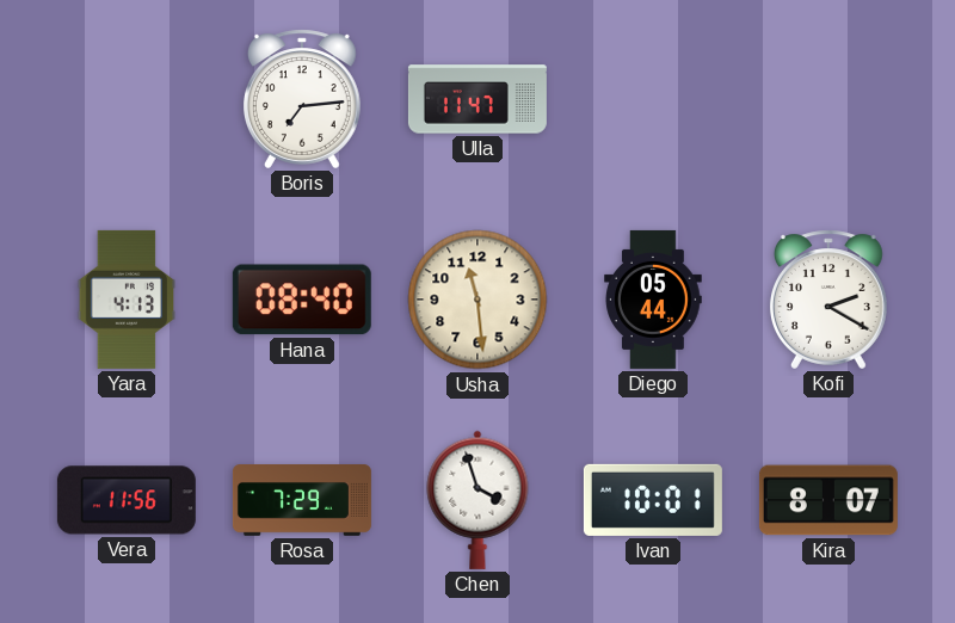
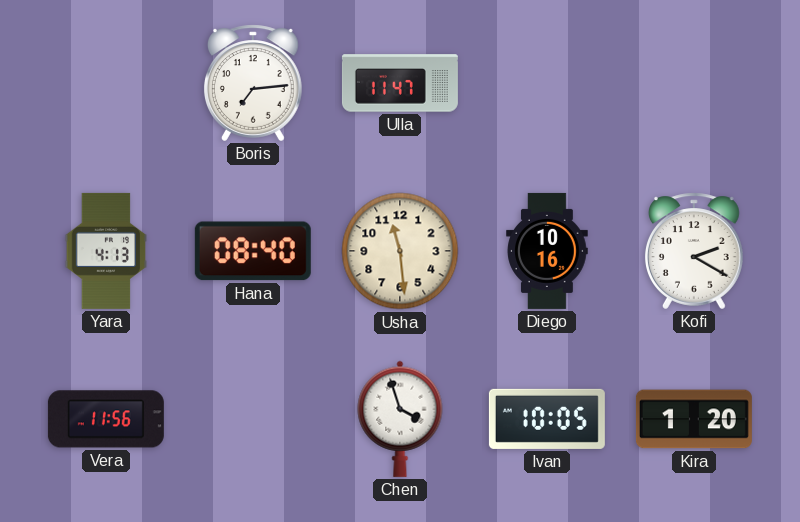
Diego: 05:44 -> 10:16 (547, 251)
Rosa: 7:29 -> none (302, 500)
Ivan: 10:01 -> 10:05 (547, 419)
Kira: 8:07 -> 1:20 (694, 419)
